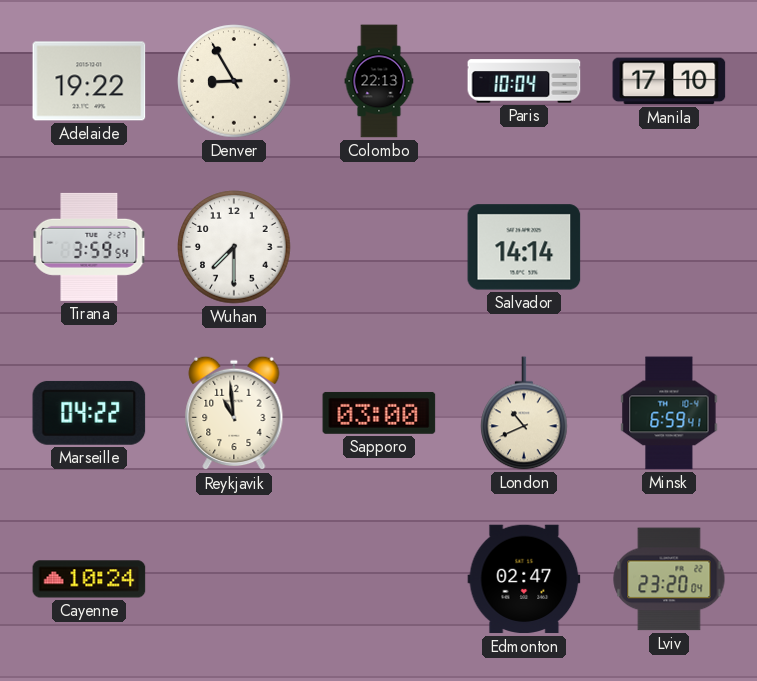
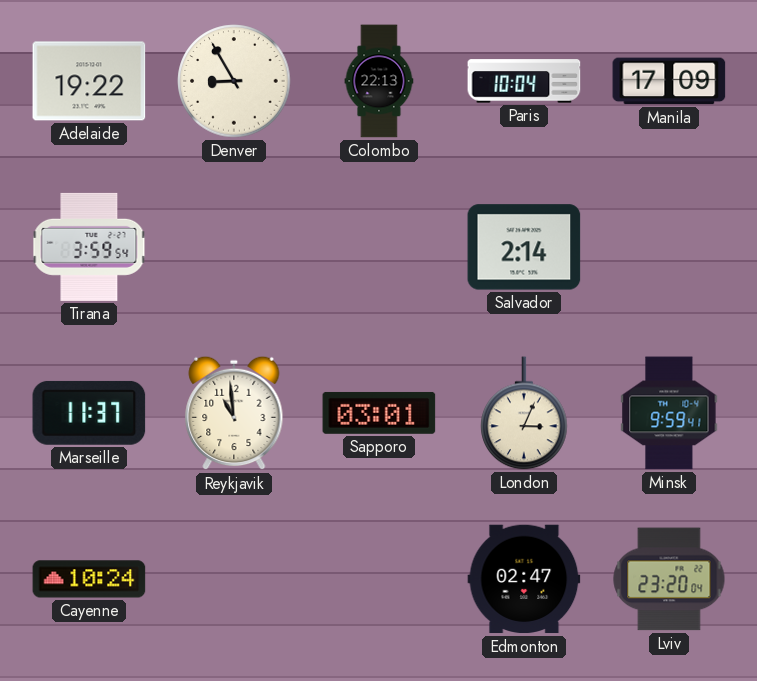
Manila: 17:10 -> 17:09 (669, 81)
Wuhan: 7:30 -> none (234, 247)
Salvador: 14:14 -> 2:14 (524, 247)
Marseille: 04:22 -> 11:37 (89, 413)
Sapporo: 03:00 -> 03:01 (379, 413)
London: 10:41 -> 3:04 (524, 413)
Minsk: 6:59 -> 9:59 (669, 413)
